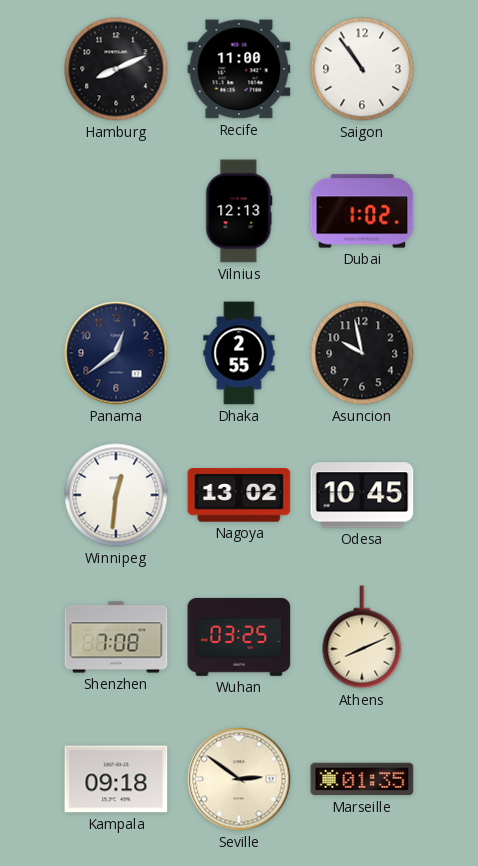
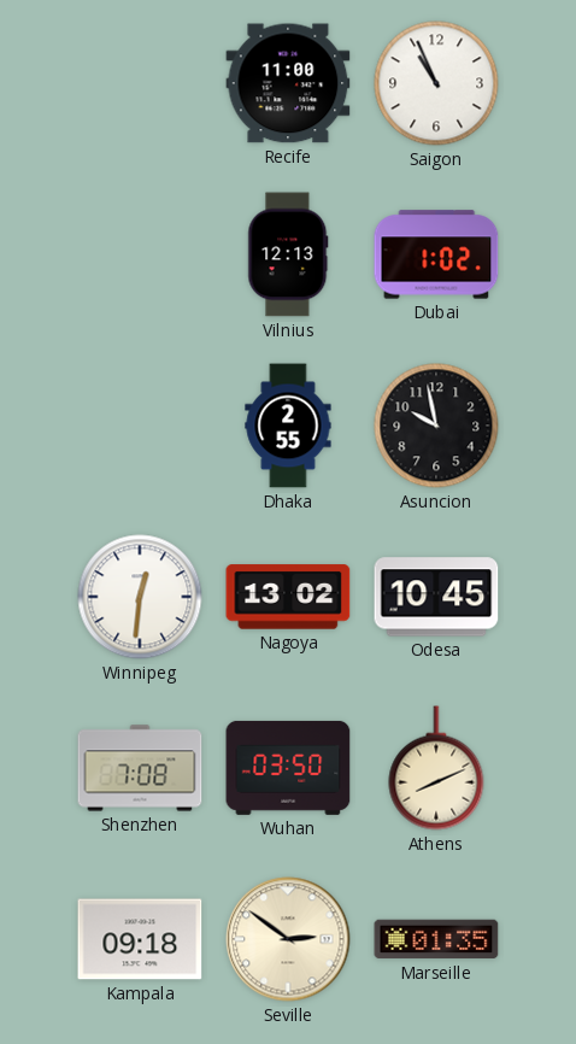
Hamburg: 8:11 -> none (116, 69)
Saigon: 10:54 -> 10:56 (436, 83)
Panama: 12:39 -> none (116, 353)
Wuhan: 03:25 -> 03:50 (288, 768)
